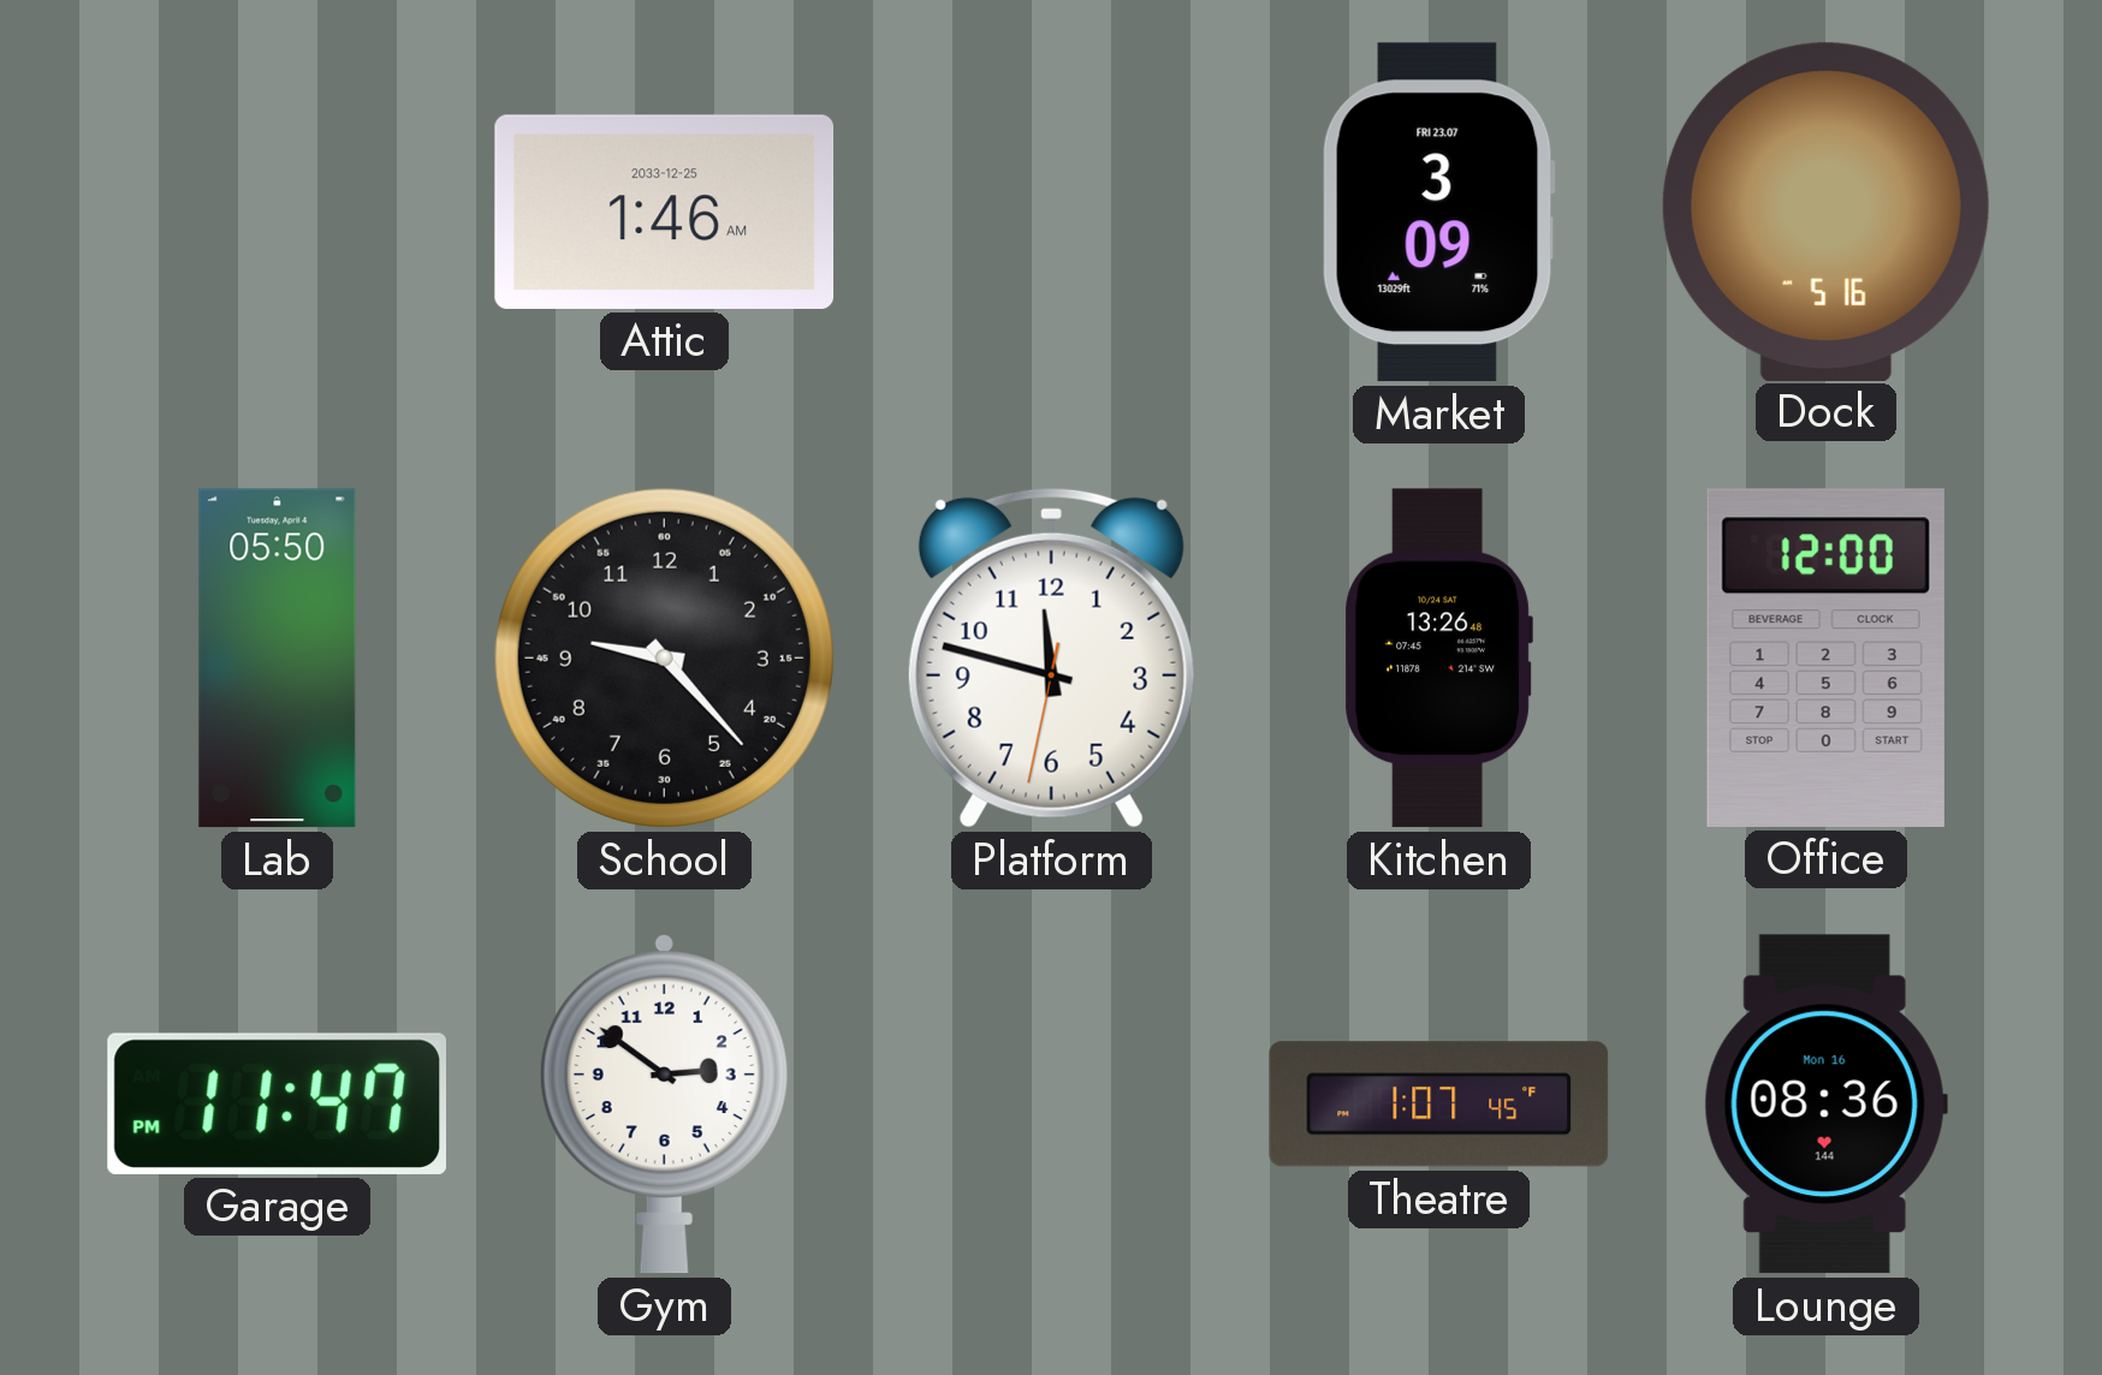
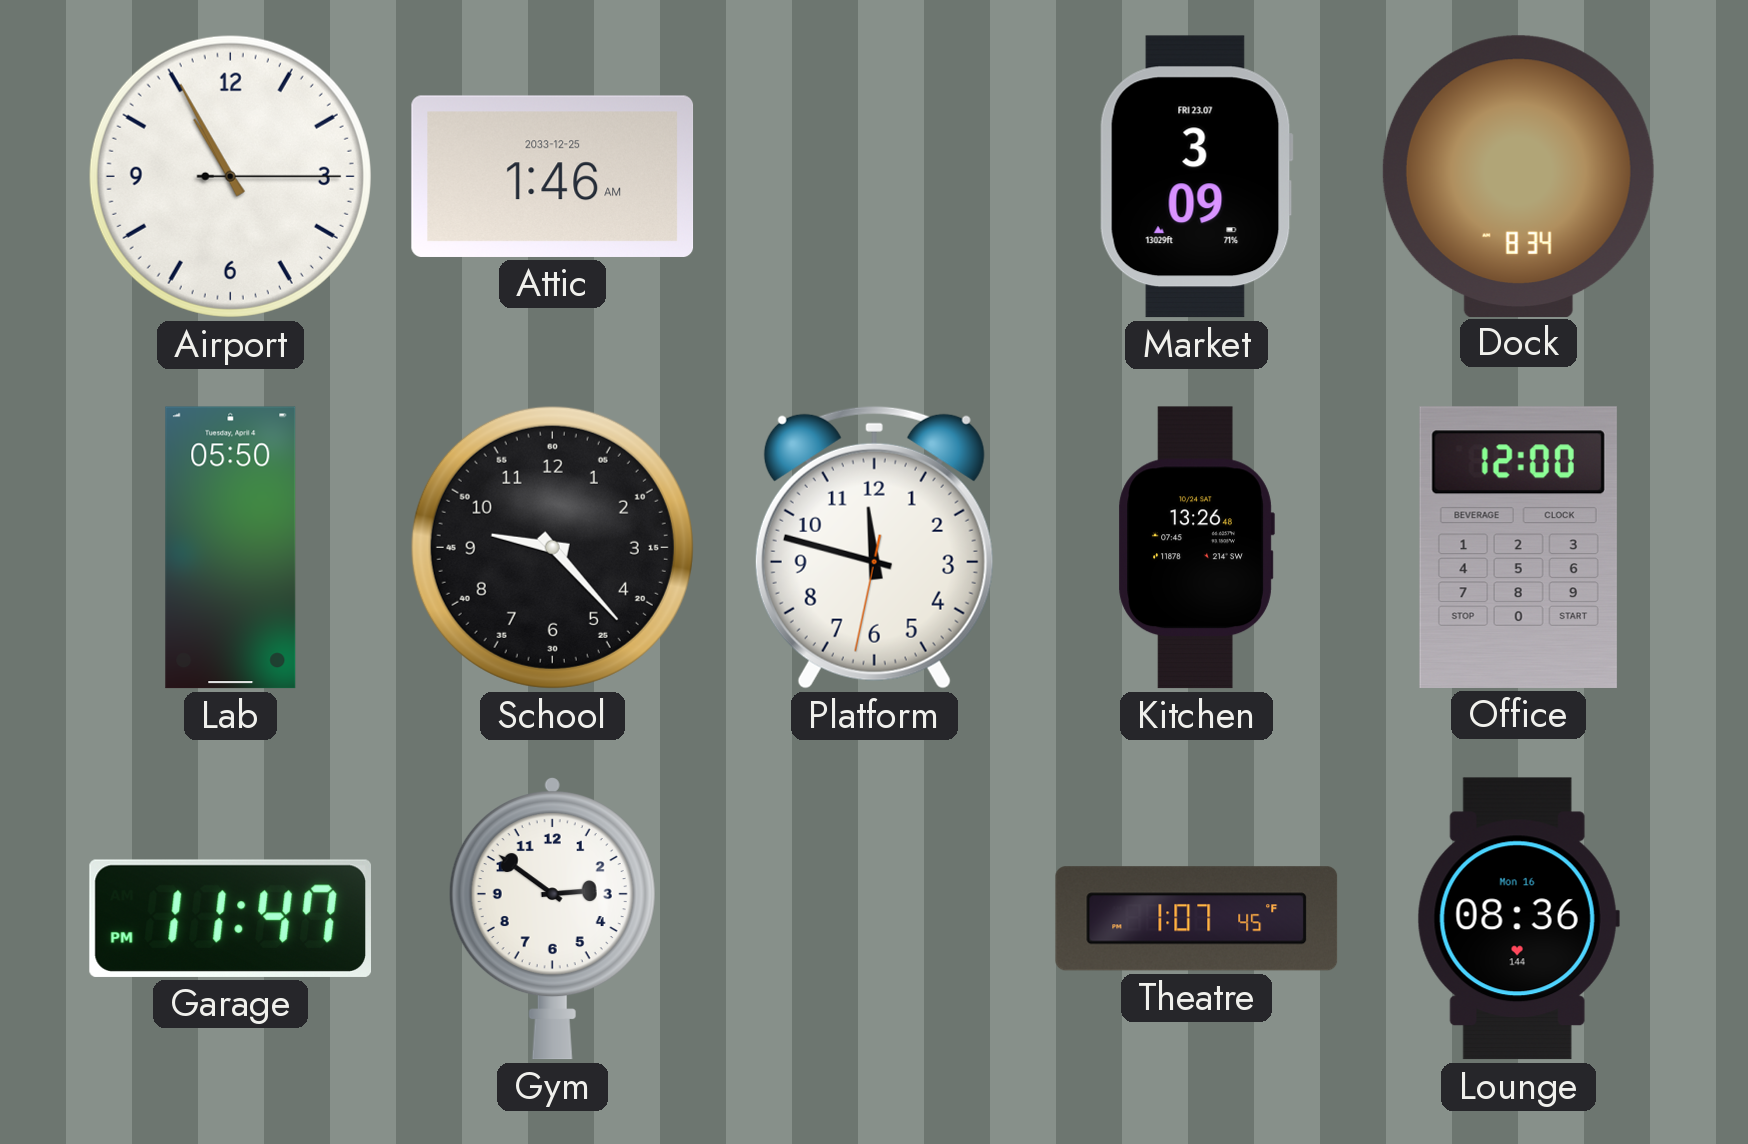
Airport: none -> 10:55 (230, 176)
Dock: 5:16 -> 8:34 (1518, 176)
